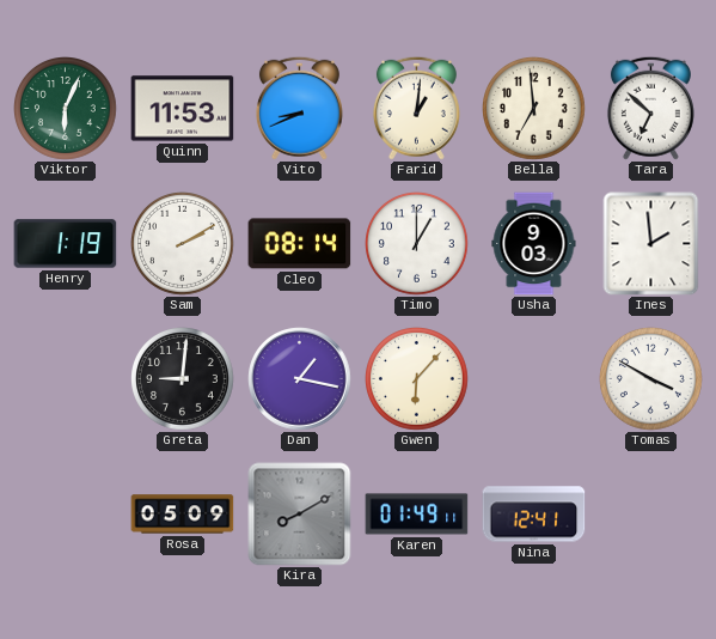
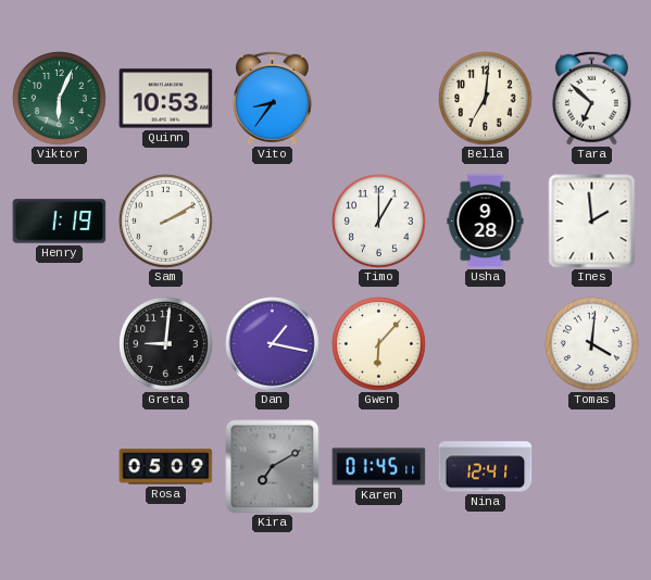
Quinn: 11:53 -> 10:53 (166, 99)
Vito: 8:41 -> 8:36 (272, 98)
Farid: 1:01 -> none (416, 108)
Bella: 6:59 -> 7:01 (486, 99)
Cleo: 08:14 -> none (300, 244)
Usha: 9:03 -> 9:28 (486, 222)
Tomas: 3:50 -> 4:01 (592, 344)
Kira: 8:10 -> 7:10 (273, 467)
Karen: 01:49 -> 01:45 (379, 467)
